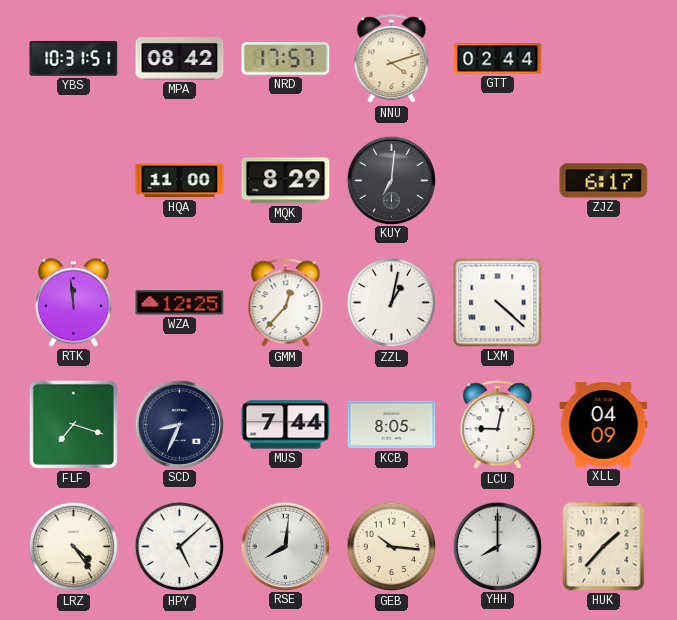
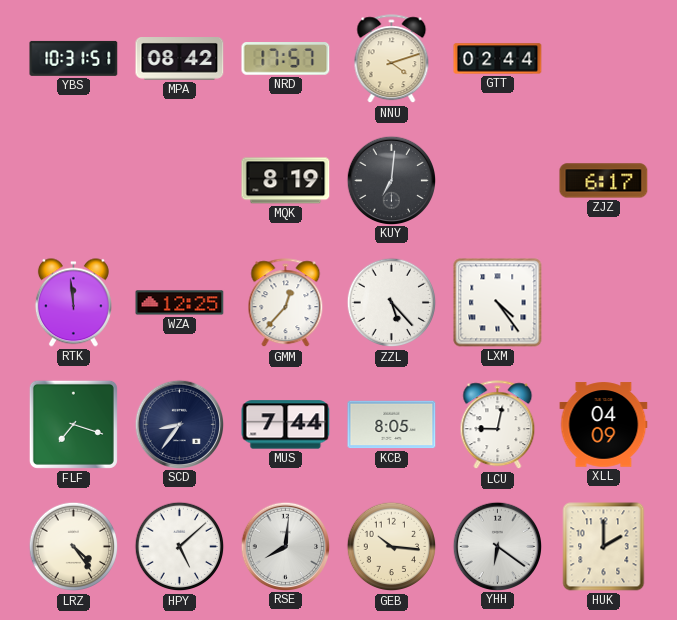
HQA: 11:00 -> none (180, 181)
MQK: 8:29 -> 8:19 (286, 181)
ZZL: 1:02 -> 5:23 (392, 303)
LXM: 4:22 -> 4:24 (498, 303)
SCD: 8:34 -> 8:36 (179, 424)
YHH: 8:00 -> 6:21 (497, 546)
HUK: 1:37 -> 2:00 (604, 547)
